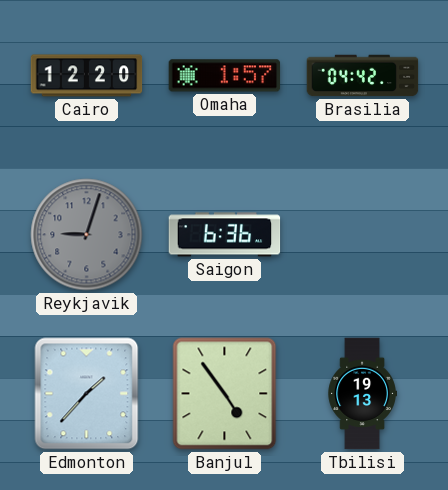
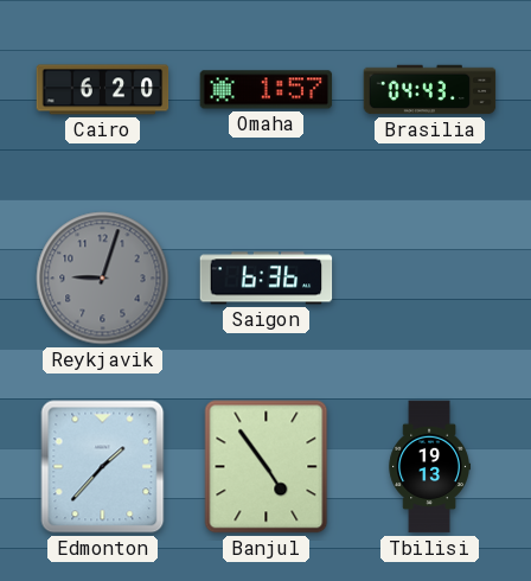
Cairo: 12:20 -> 6:20 (103, 90)
Brasilia: 04:42 -> 04:43 (430, 90)
